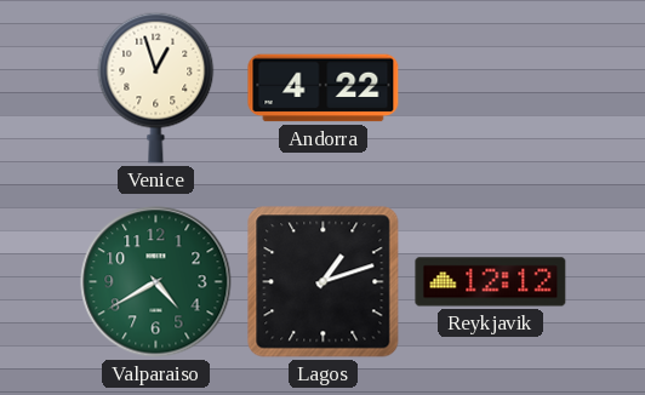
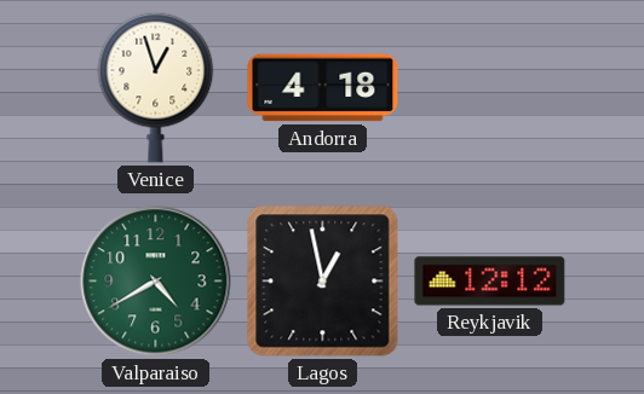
Andorra: 4:22 -> 4:18 (323, 88)
Lagos: 1:12 -> 12:58 (323, 282)
